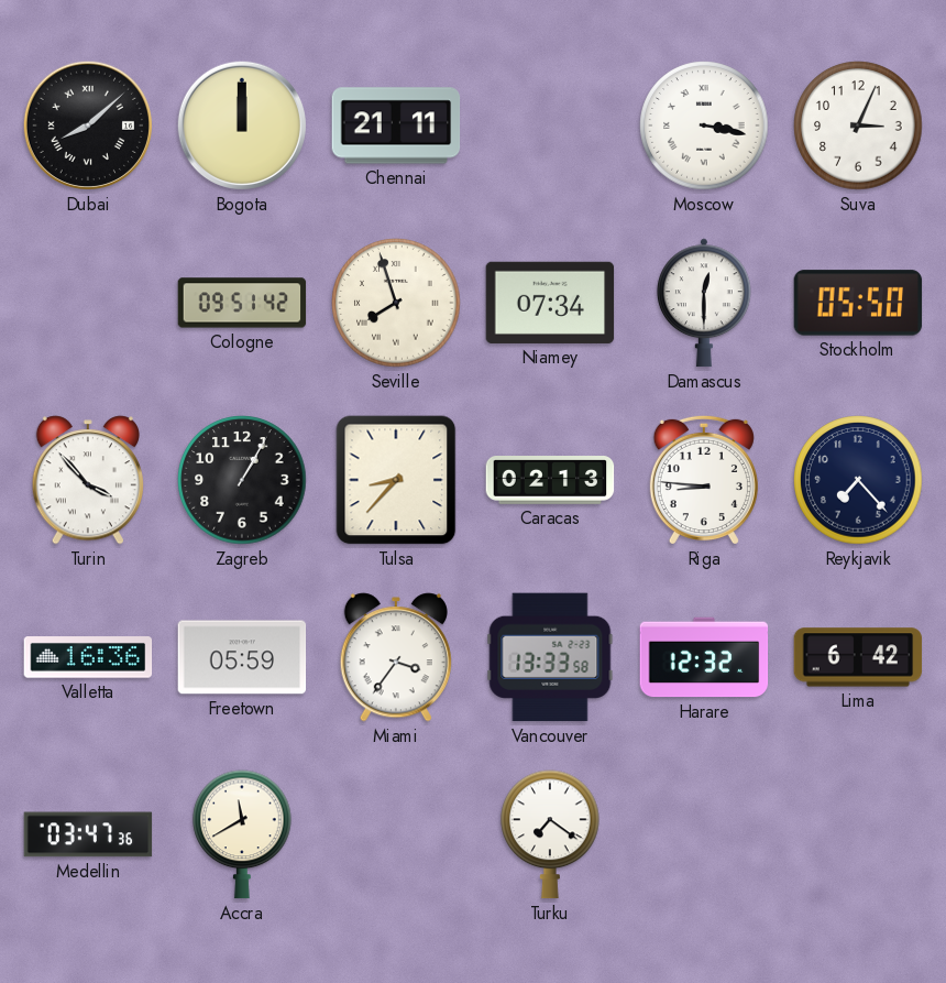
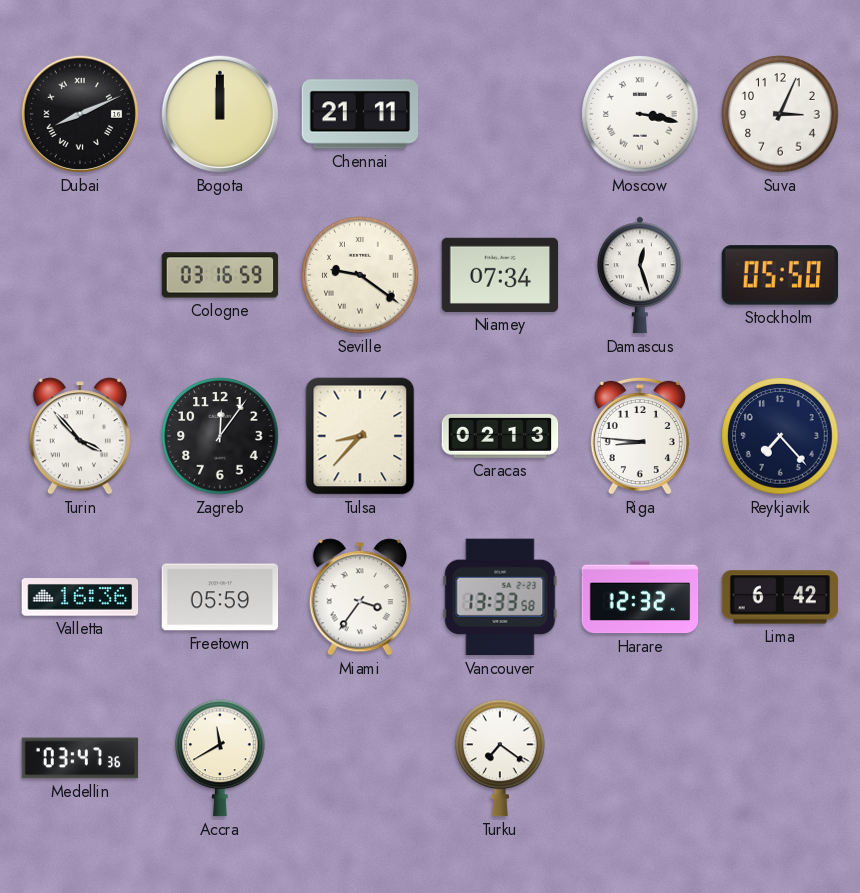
Dubai: 8:08 -> 8:11 (80, 114)
Cologne: 09:51 -> 03:16 (220, 275)
Seville: 7:57 -> 9:21 (360, 275)
Damascus: 12:30 -> 12:27 (640, 275)
Zagreb: 1:05 -> 12:06 (220, 436)
